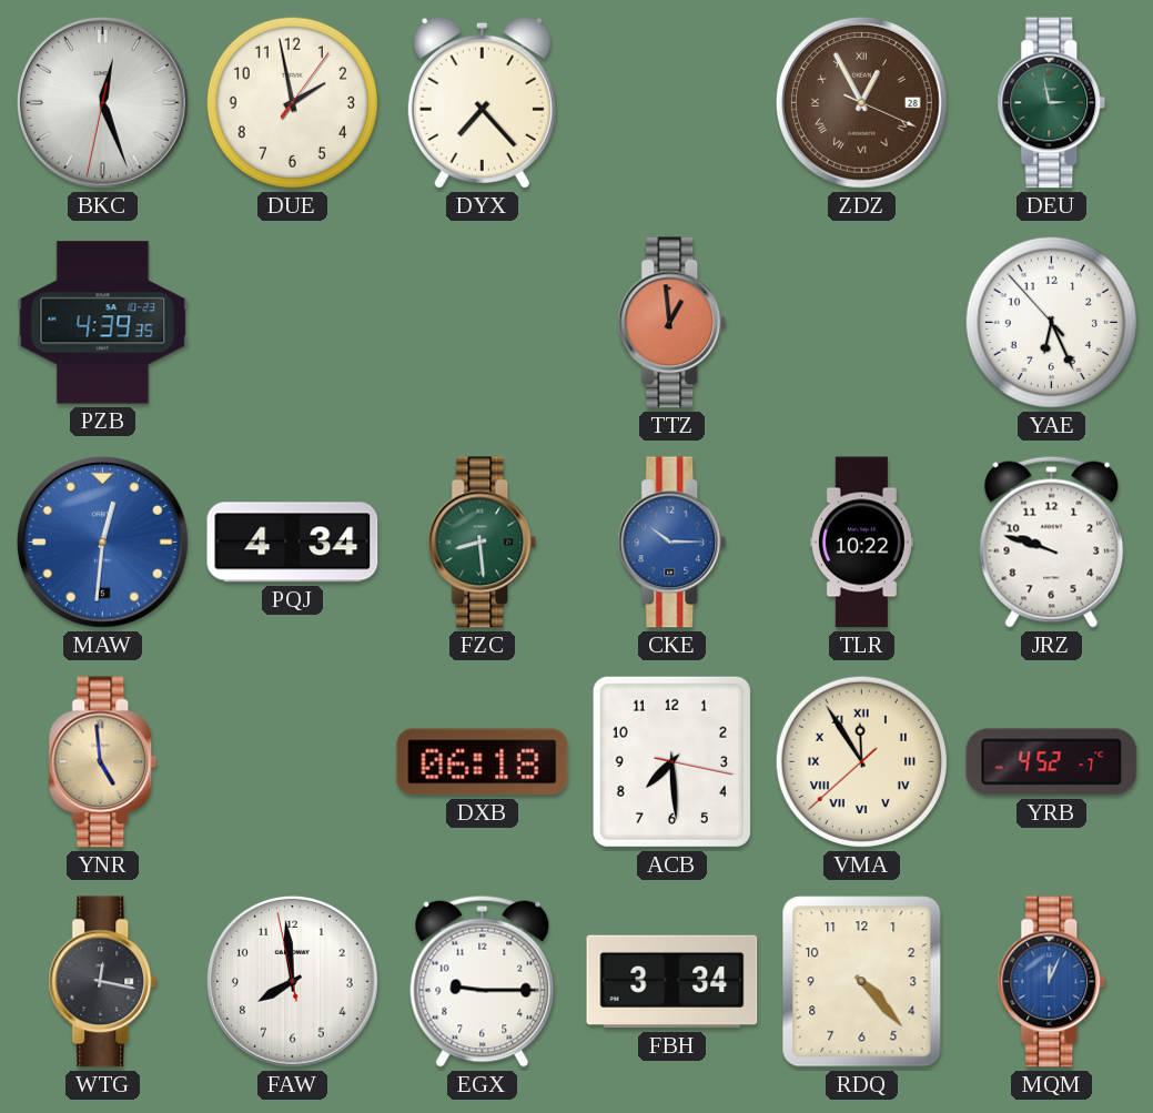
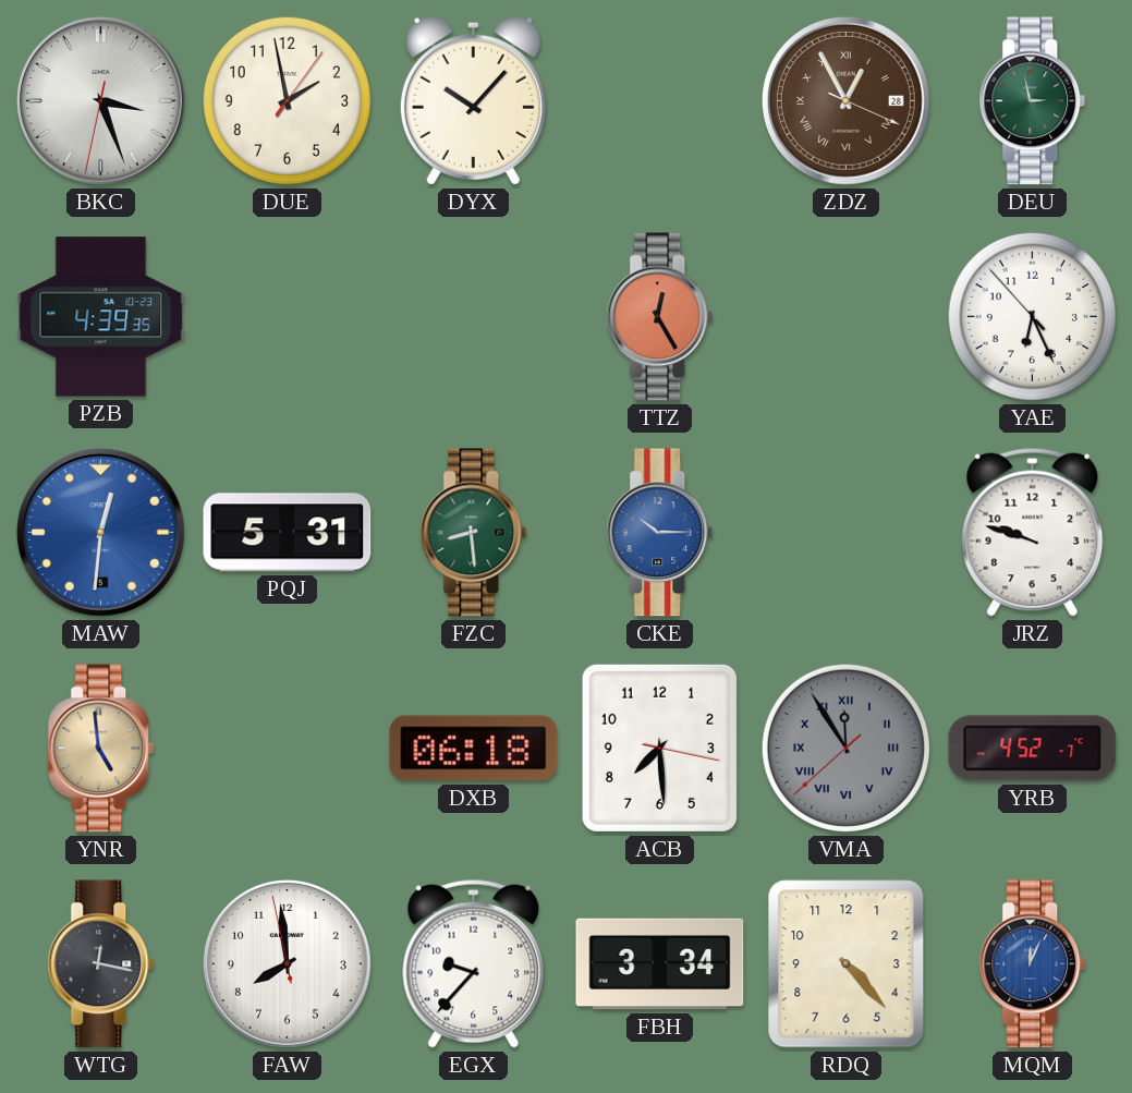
BKC: 12:26 -> 3:26 (100, 100)
DYX: 7:23 -> 10:07 (473, 100)
TTZ: 12:59 -> 12:25 (660, 317)
PQJ: 4:34 -> 5:31 (288, 533)
TLR: 10:22 -> none (861, 543)
VMA dial: cream -> grey (845, 748)
EGX: 9:15 -> 9:37 (474, 963)
